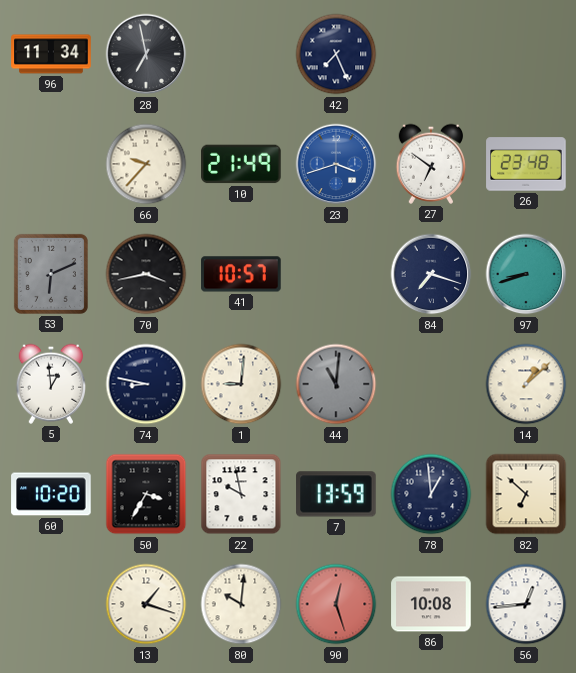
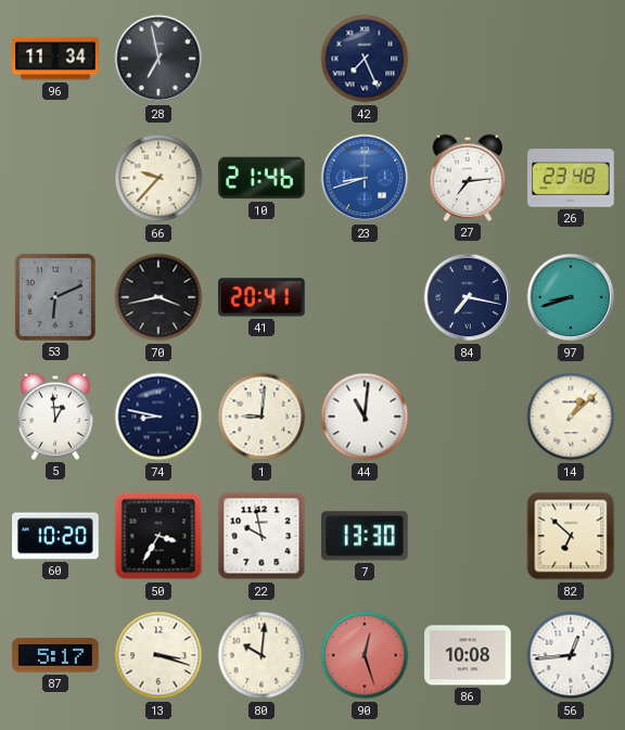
10: 21:49 -> 21:46 (262, 178)
23: 3:42 -> 8:42 (365, 178)
27: 6:51 -> 7:14 (467, 178)
41: 10:57 -> 20:41 (262, 297)
84: 7:18 -> 7:17 (468, 297)
44 dial: grey -> white (365, 417)
7: 13:59 -> 13:30 (365, 536)
78: 12:59 -> none (431, 494)
87: none -> 5:17 (55, 655)
13: 1:18 -> 3:18 (158, 655)
